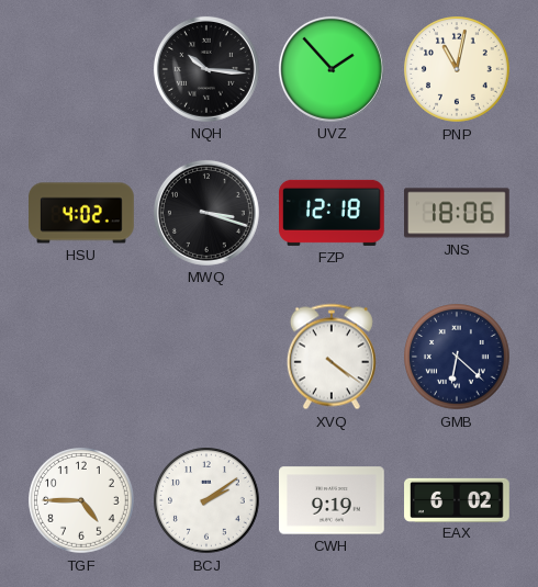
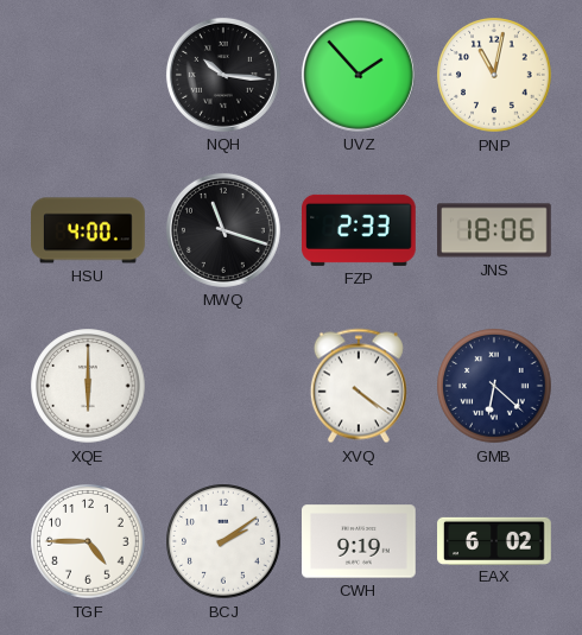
HSU: 4:02 -> 4:00 (88, 230)
MWQ: 3:18 -> 11:18 (223, 230)
FZP: 12:18 -> 2:33 (360, 230)
XQE: none -> 6:00 (88, 386)
